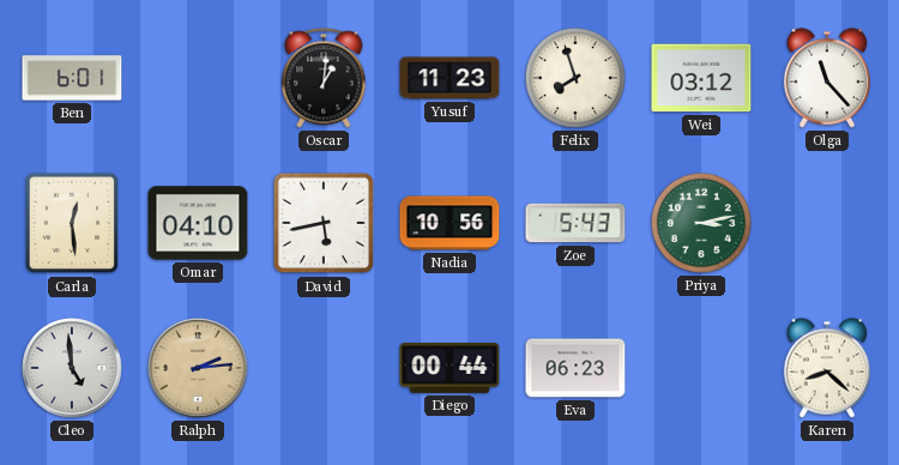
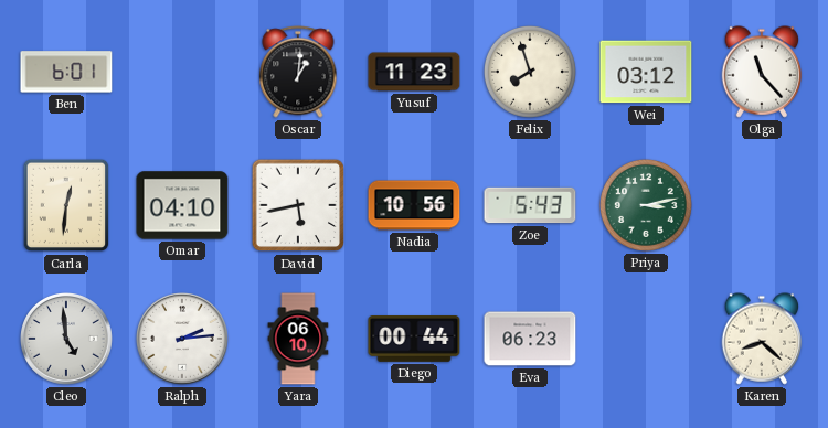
Carla: 12:29 -> 12:31 (66, 205)
Ralph dial: champagne -> white (183, 340)
Yara: none -> 06:10 (298, 339)
